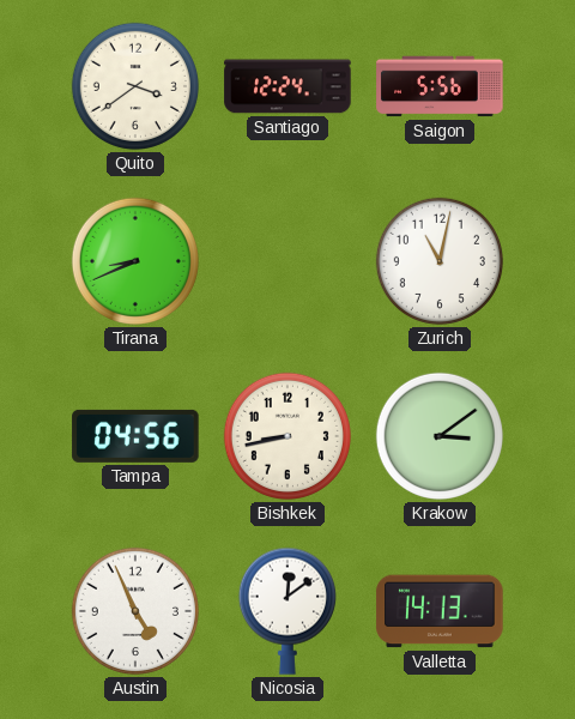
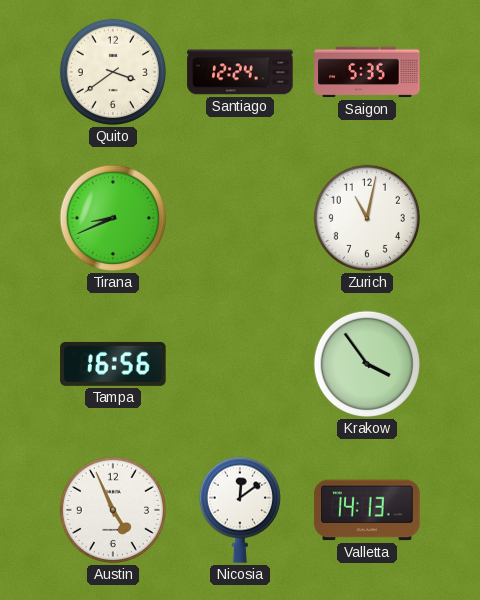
Saigon: 5:56 -> 5:35 (367, 72)
Tampa: 04:56 -> 16:56 (113, 364)
Bishkek: 8:43 -> none (287, 436)
Krakow: 3:09 -> 3:54 (367, 364)
